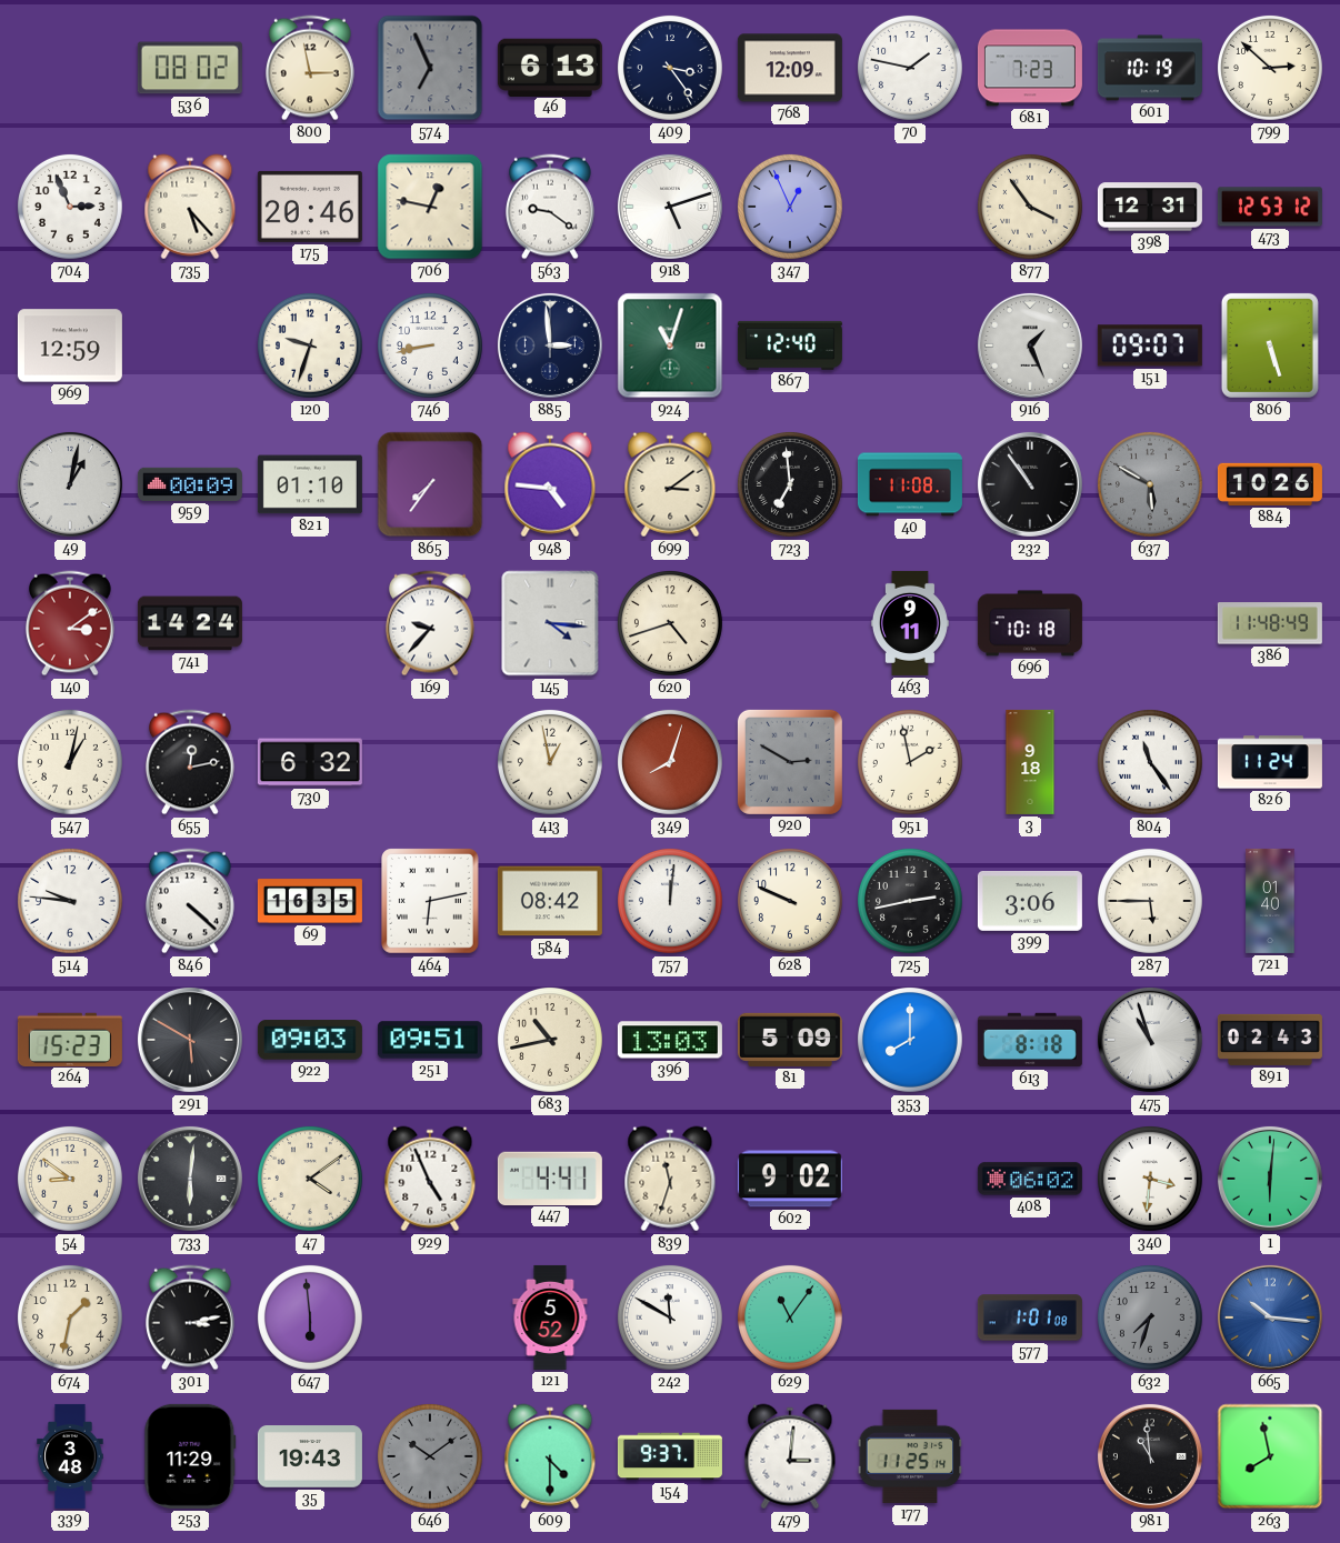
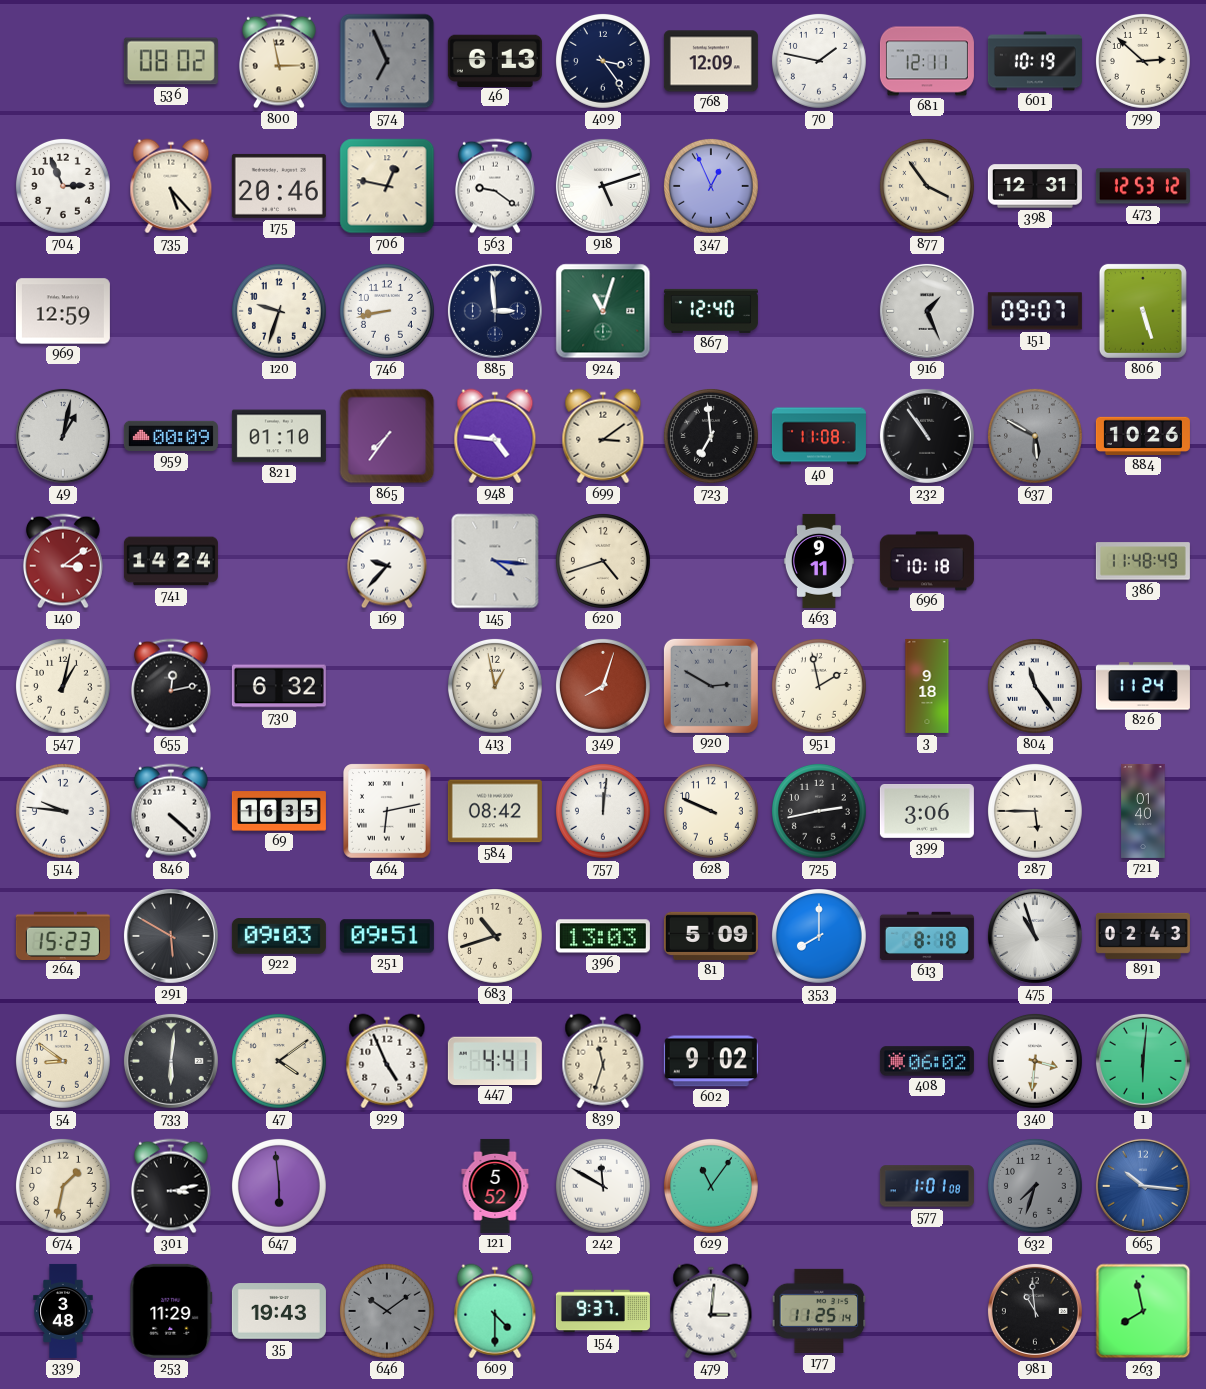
681: 7:23 -> 12:11 (927, 61)
683: 10:43 -> 10:42 (495, 936)
